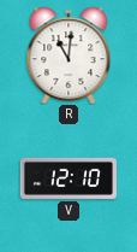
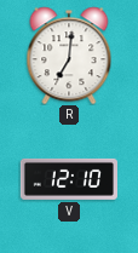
R: 11:01 -> 7:01 (69, 56)
